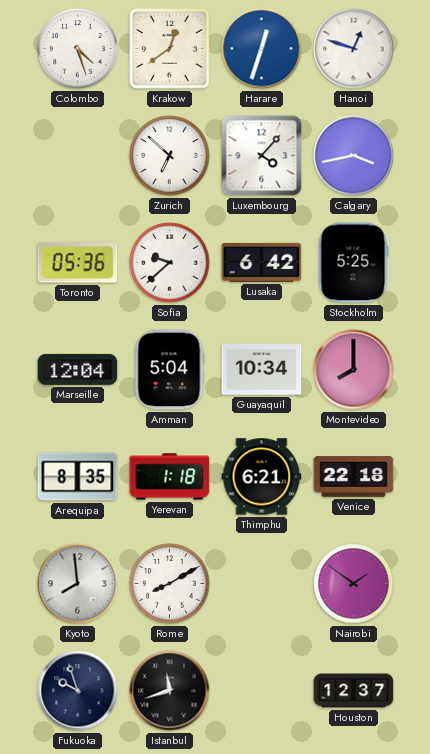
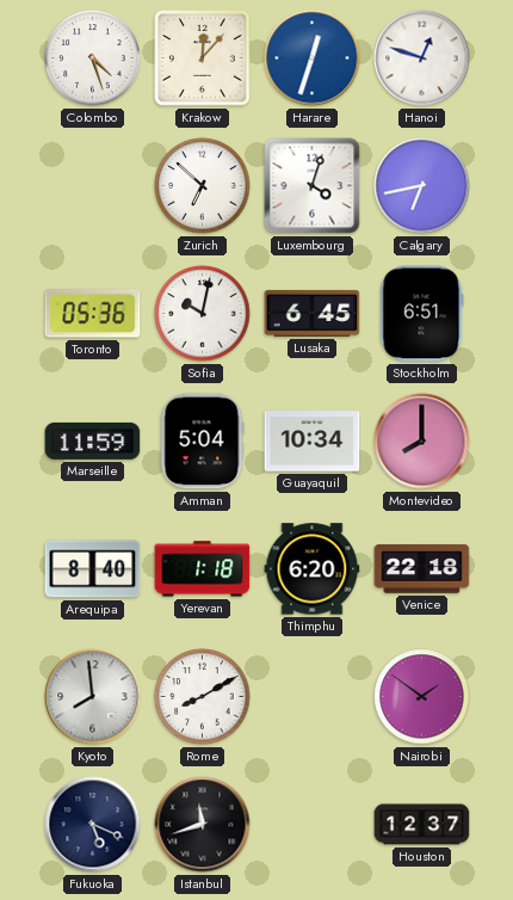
Krakow: 12:39 -> 12:07 (203, 58)
Luxembourg: 4:07 -> 4:03 (313, 186)
Calgary: 3:43 -> 6:43 (422, 186)
Sofia: 9:38 -> 10:02 (203, 314)
Lusaka: 6:42 -> 6:45 (313, 313)
Stockholm: 5:25 -> 6:51 (422, 314)
Marseille: 12:04 -> 11:59 (93, 440)
Arequipa: 8:35 -> 8:40 (93, 569)
Thimphu: 6:21 -> 6:20 (313, 569)
Fukuoka: 9:57 -> 5:19 (93, 825)
